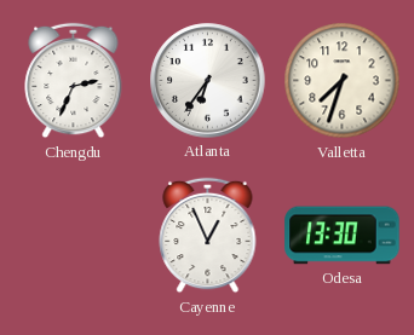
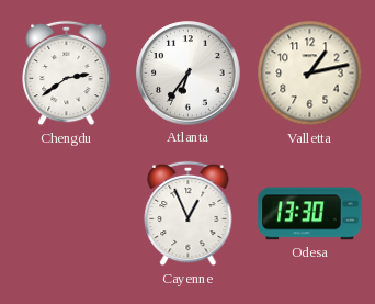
Chengdu: 2:34 -> 2:39 (67, 74)
Valletta: 7:33 -> 1:13 (310, 74)
